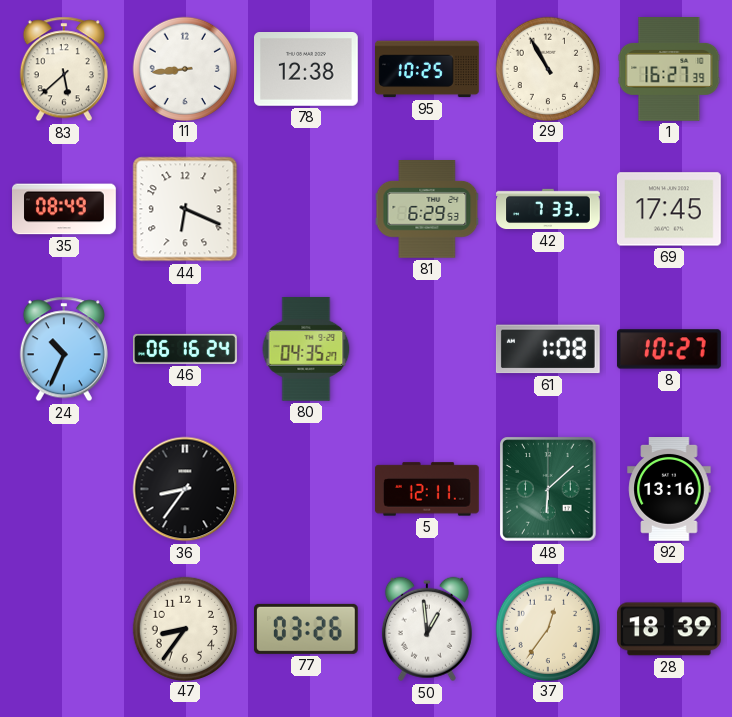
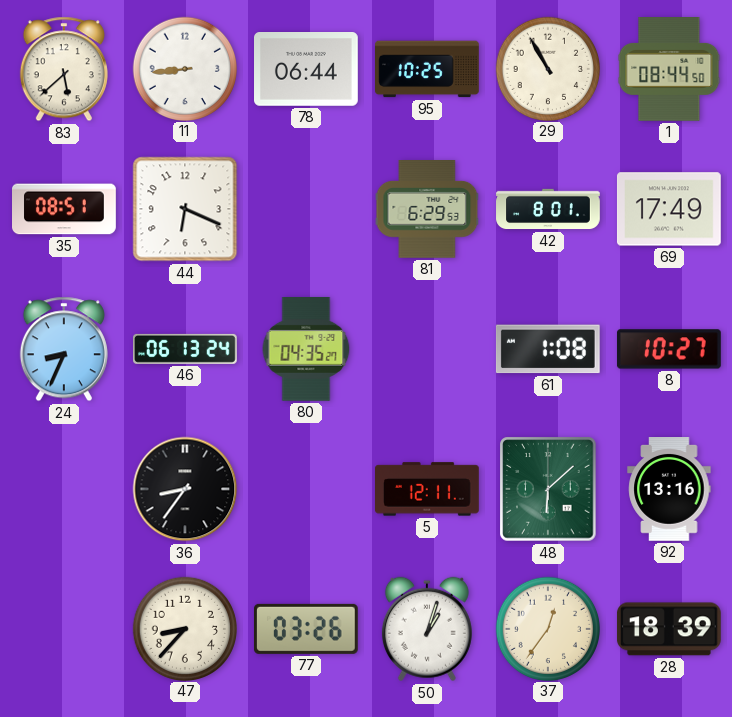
78: 12:38 -> 06:44 (307, 70)
1: 16:27 -> 08:44 (669, 70)
35: 08:49 -> 08:51 (65, 209)
42: 7:33 -> 8:01 (548, 209)
69: 17:45 -> 17:49 (669, 209)
24: 10:34 -> 8:34 (64, 349)
46: 06:16 -> 06:13 (186, 349)
47: 8:36 -> 8:37 (184, 628)
50: 12:59 -> 1:03 (427, 629)
